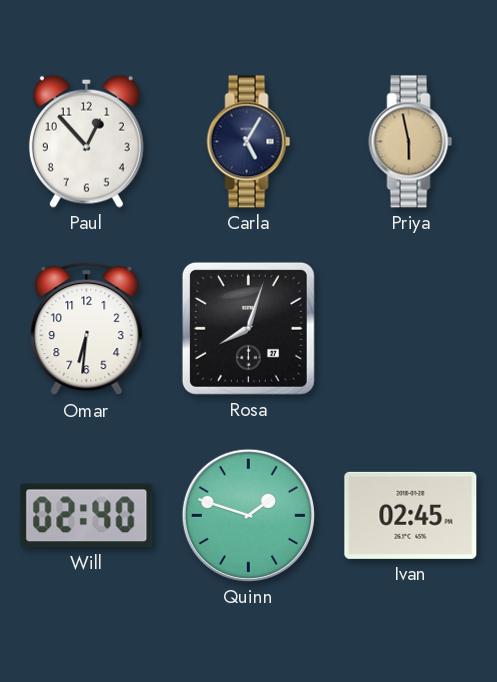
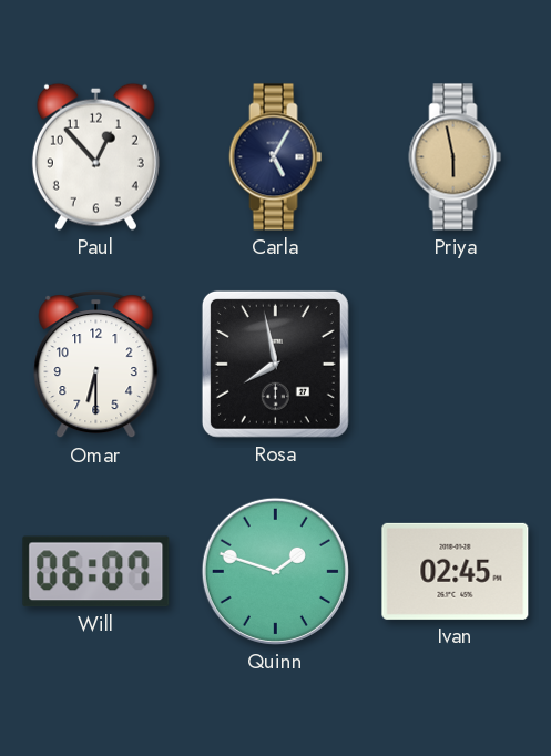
Omar: 6:31 -> 6:30 (96, 366)
Rosa: 8:03 -> 7:58 (275, 364)
Will: 02:40 -> 06:07 (96, 572)
